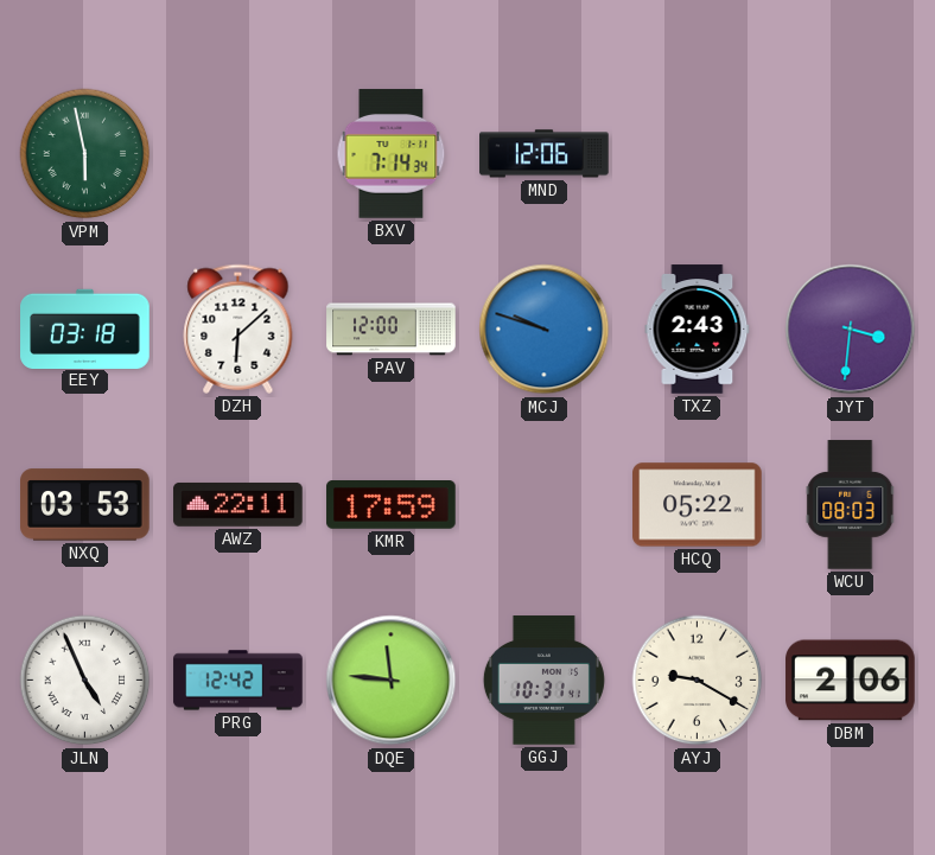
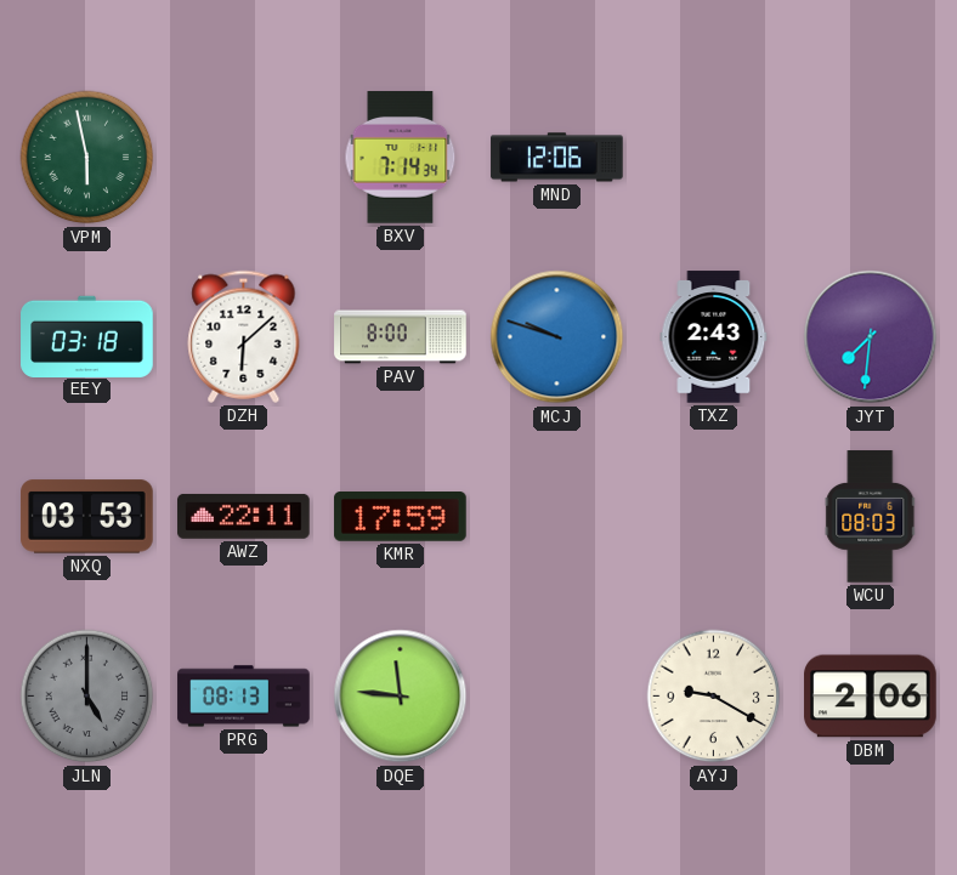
PAV: 12:00 -> 8:00 (401, 337)
JYT: 3:31 -> 7:31 (871, 337)
HCQ: 05:22 -> none (698, 505)
JLN: 4:56 -> 5:00 (87, 697)
JLN dial: white -> grey (87, 697)
PRG: 12:42 -> 08:13 (244, 697)
GGJ: 10:31 -> none (543, 681)
